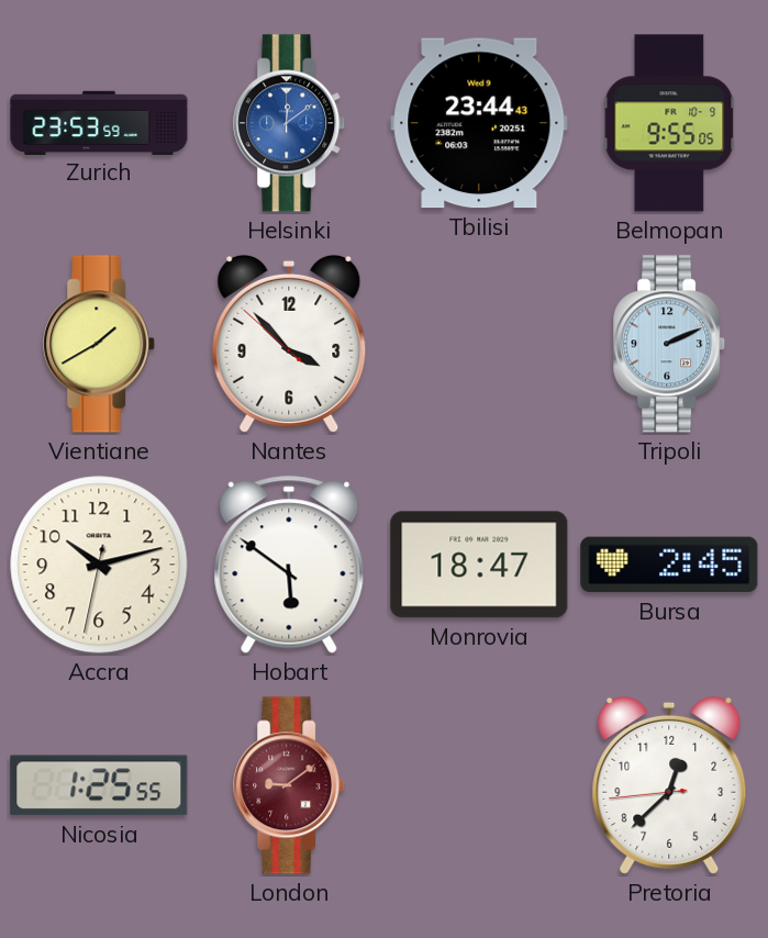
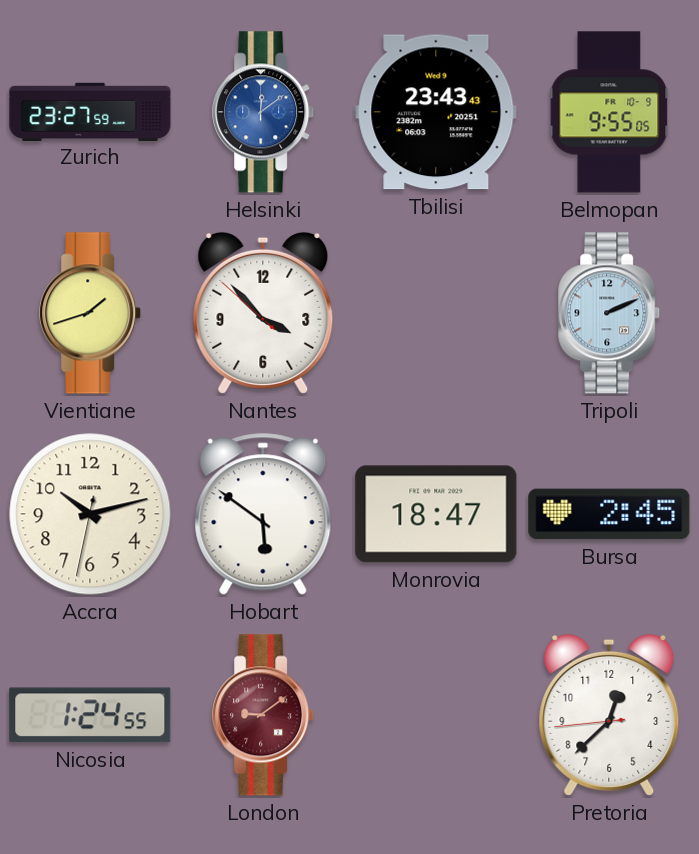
Zurich: 23:53 -> 23:27 (90, 111)
Tbilisi: 23:44 -> 23:43 (436, 112)
Vientiane: 1:40 -> 1:42 (91, 313)
Nicosia: 1:25 -> 1:24 (90, 715)
